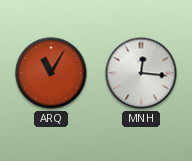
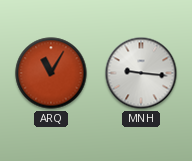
MNH: 12:16 -> 9:16 (141, 73)
